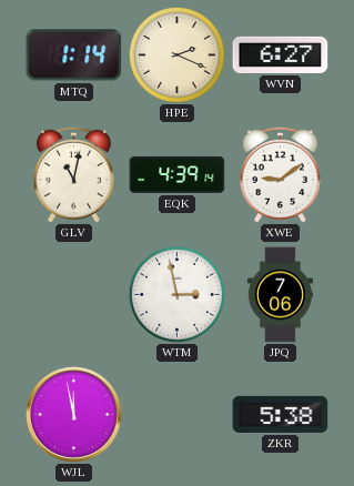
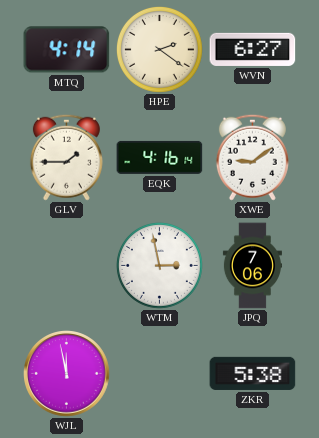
MTQ: 1:14 -> 4:14 (67, 50)
HPE: 2:19 -> 2:21 (159, 49)
GLV: 11:02 -> 1:45 (66, 157)
EQK: 4:39 -> 4:16 (160, 157)
